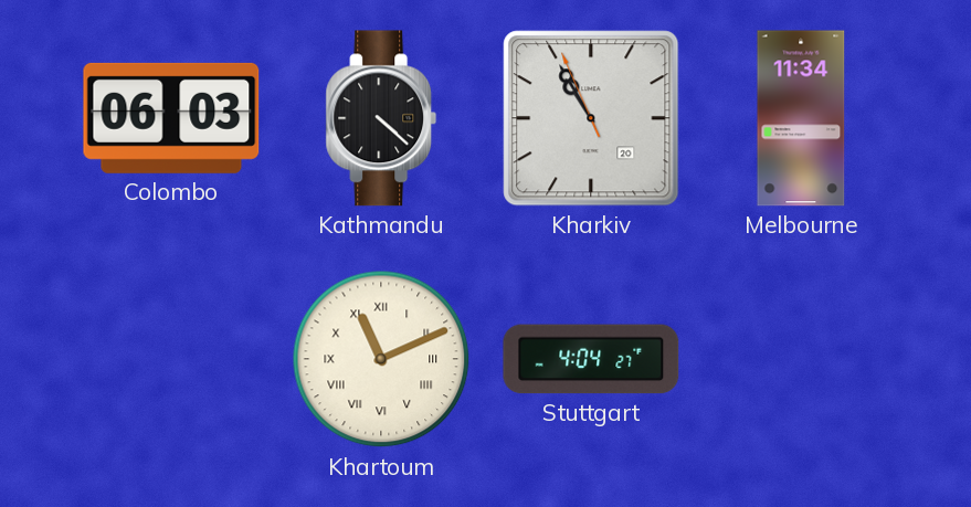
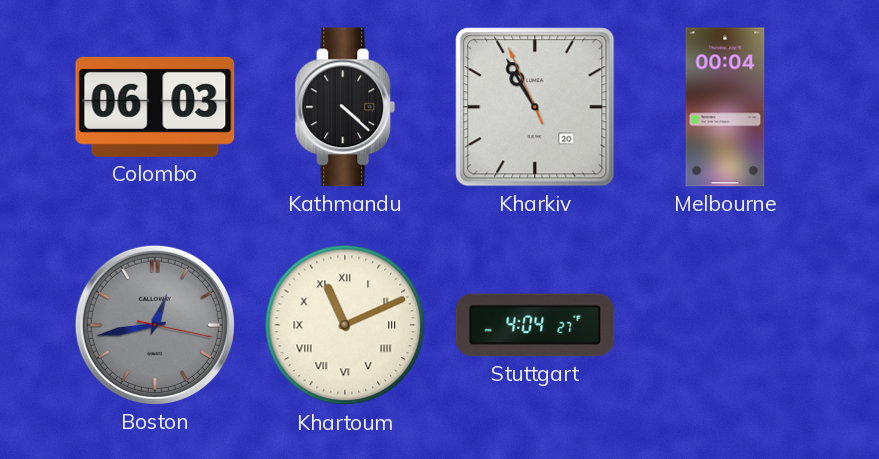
Melbourne: 11:34 -> 00:04 (725, 107)
Boston: none -> 12:43 (155, 325)
